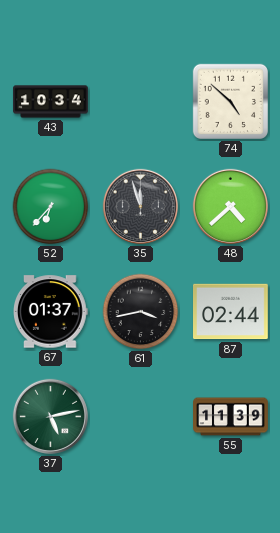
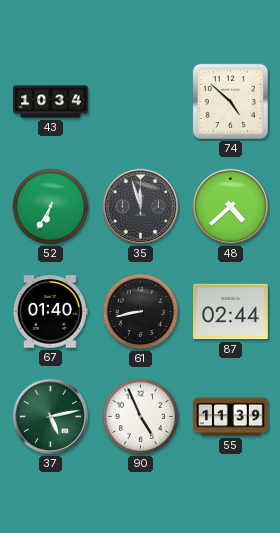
52: 6:37 -> 6:35 (51, 207)
67: 01:37 -> 01:40 (51, 312)
61: 3:43 -> 8:43 (141, 312)
90: none -> 4:56 (141, 417)
